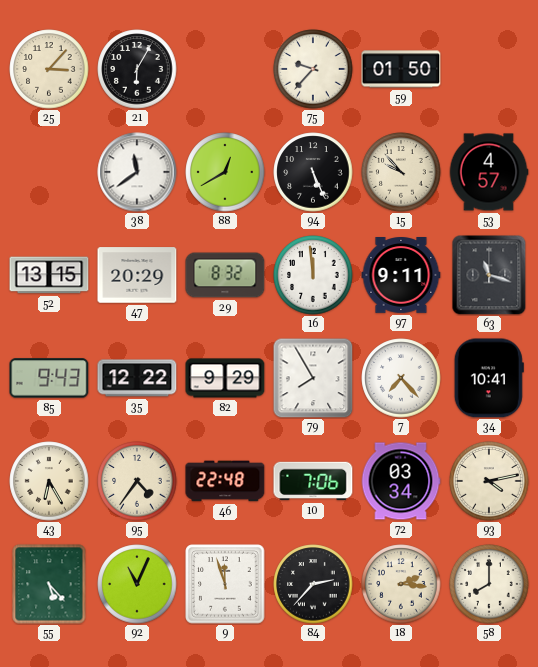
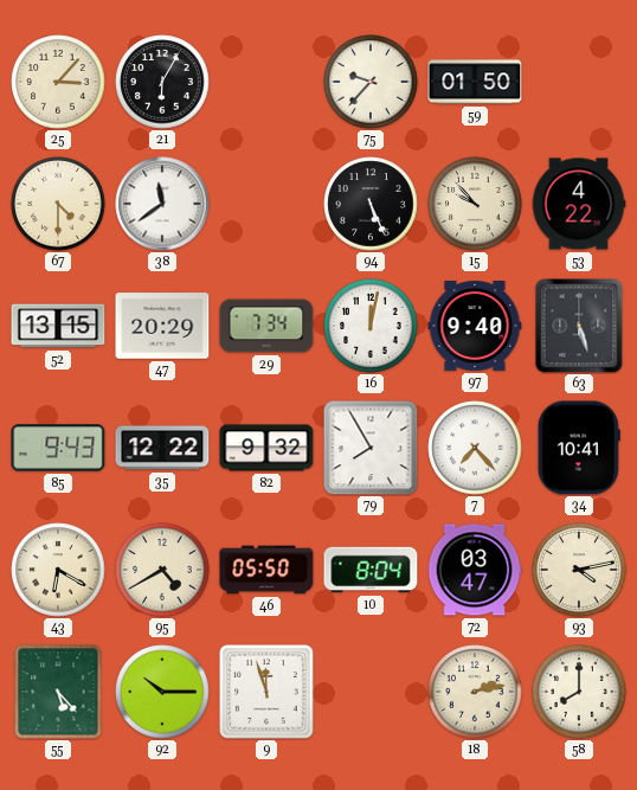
67: none -> 4:30 (58, 204)
88: 12:40 -> none (225, 172)
53: 4:57 -> 4:22 (579, 204)
29: 8:32 -> 7:34 (266, 326)
16: 11:59 -> 12:02 (371, 326)
97: 9:11 -> 9:40 (475, 327)
63: 11:18 -> 5:27 (579, 326)
82: 9:29 -> 9:32 (266, 448)
43: 6:25 -> 6:20 (58, 570)
95: 4:36 -> 4:40 (162, 570)
46: 22:48 -> 05:50 (266, 570)
10: 7:06 -> 8:04 (371, 570)
72: 03:34 -> 03:47 (475, 570)
92: 11:04 -> 10:15 (162, 692)
84: 2:37 -> none (313, 584)
18: 2:16 -> 2:13 (475, 692)
